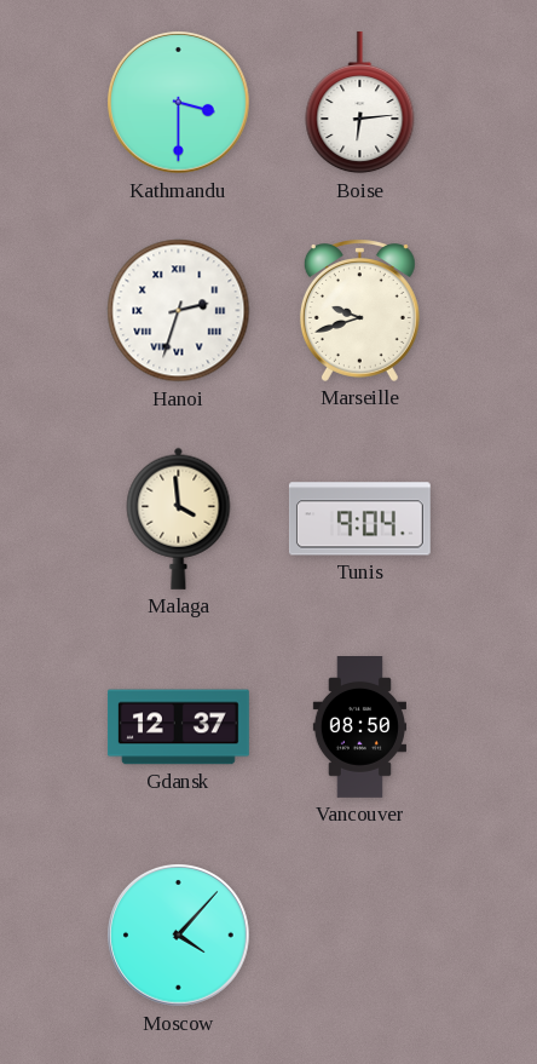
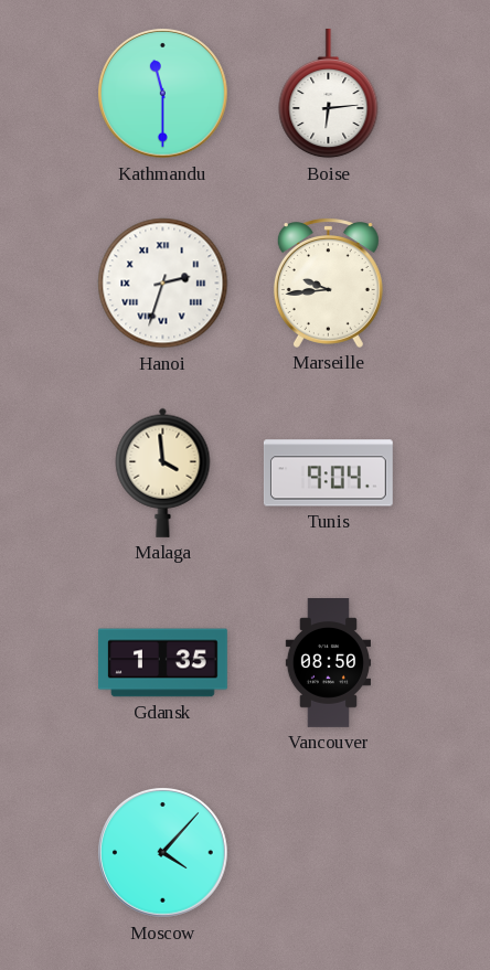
Kathmandu: 3:30 -> 11:30 (163, 94)
Marseille: 9:42 -> 9:44 (328, 283)
Gdansk: 12:37 -> 1:35 (162, 663)
